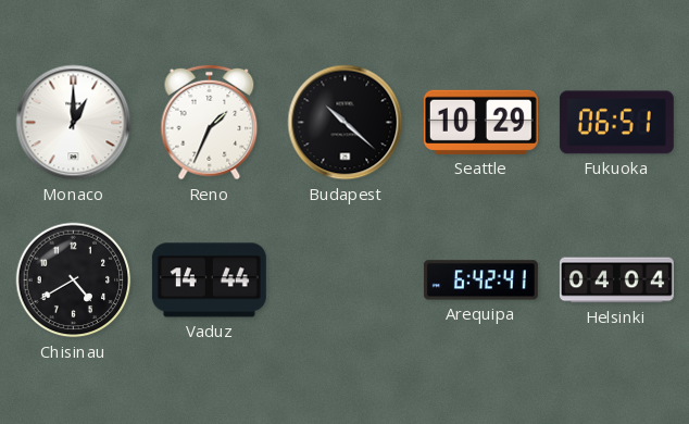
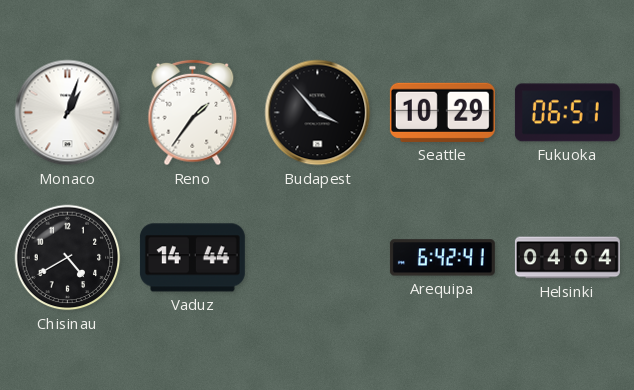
Monaco: 1:00 -> 1:03 (68, 113)
Reno: 1:34 -> 1:36 (193, 113)
Budapest: 10:22 -> 3:53 (318, 113)
